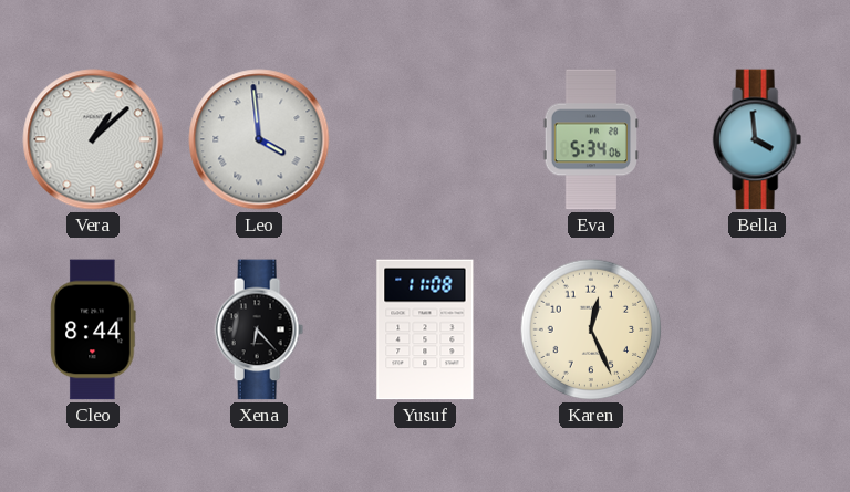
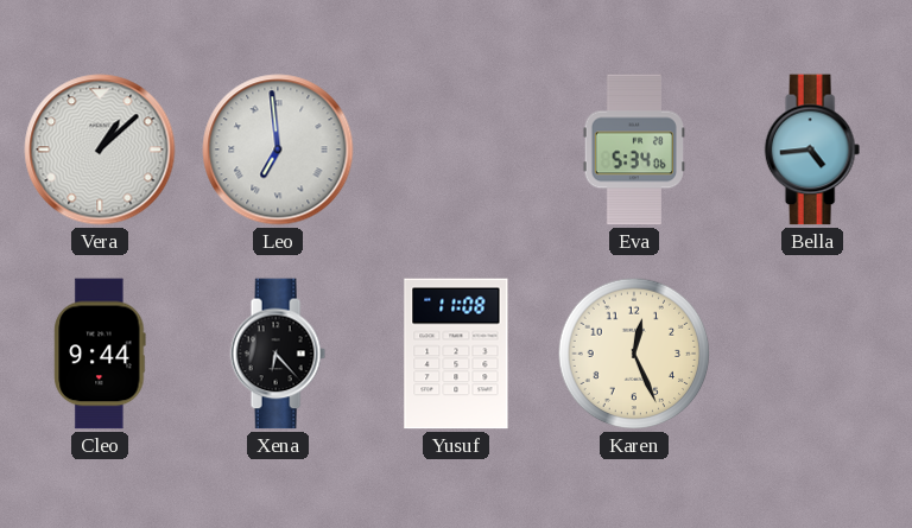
Leo: 3:59 -> 6:59 (278, 150)
Bella: 3:59 -> 4:44 (812, 150)
Cleo: 8:44 -> 9:44 (100, 354)
